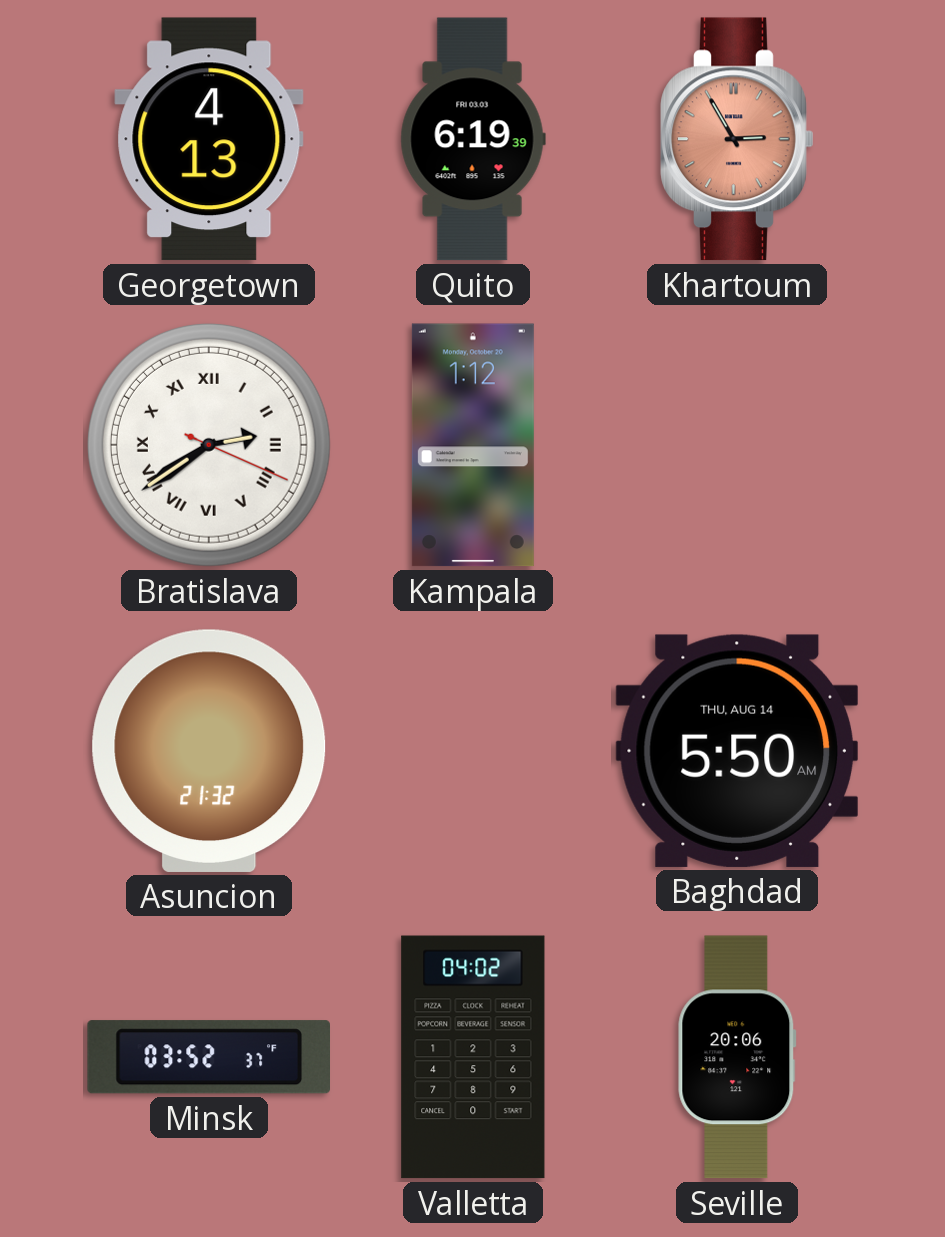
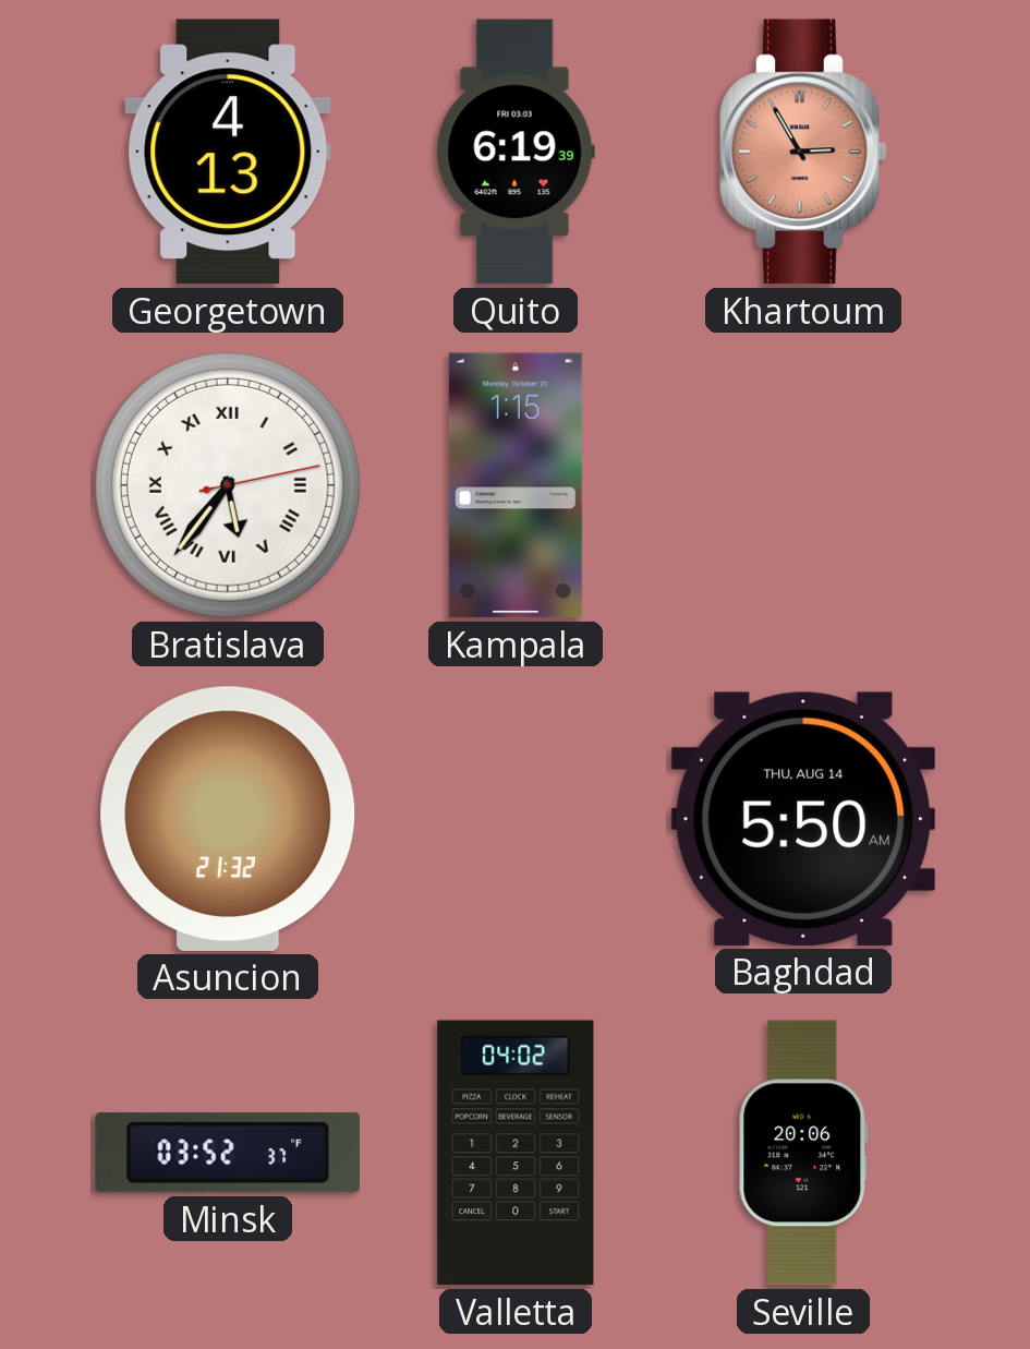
Bratislava: 2:39 -> 5:36 (228, 485)
Kampala: 1:12 -> 1:15 (516, 485)
